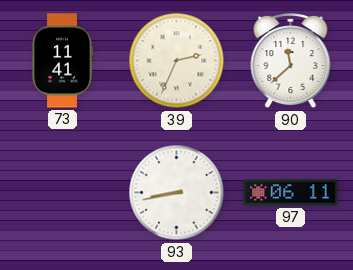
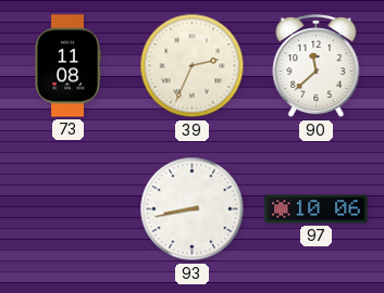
73: 11:41 -> 11:08 (67, 66)
97: 06:11 -> 10:06 (317, 209)
